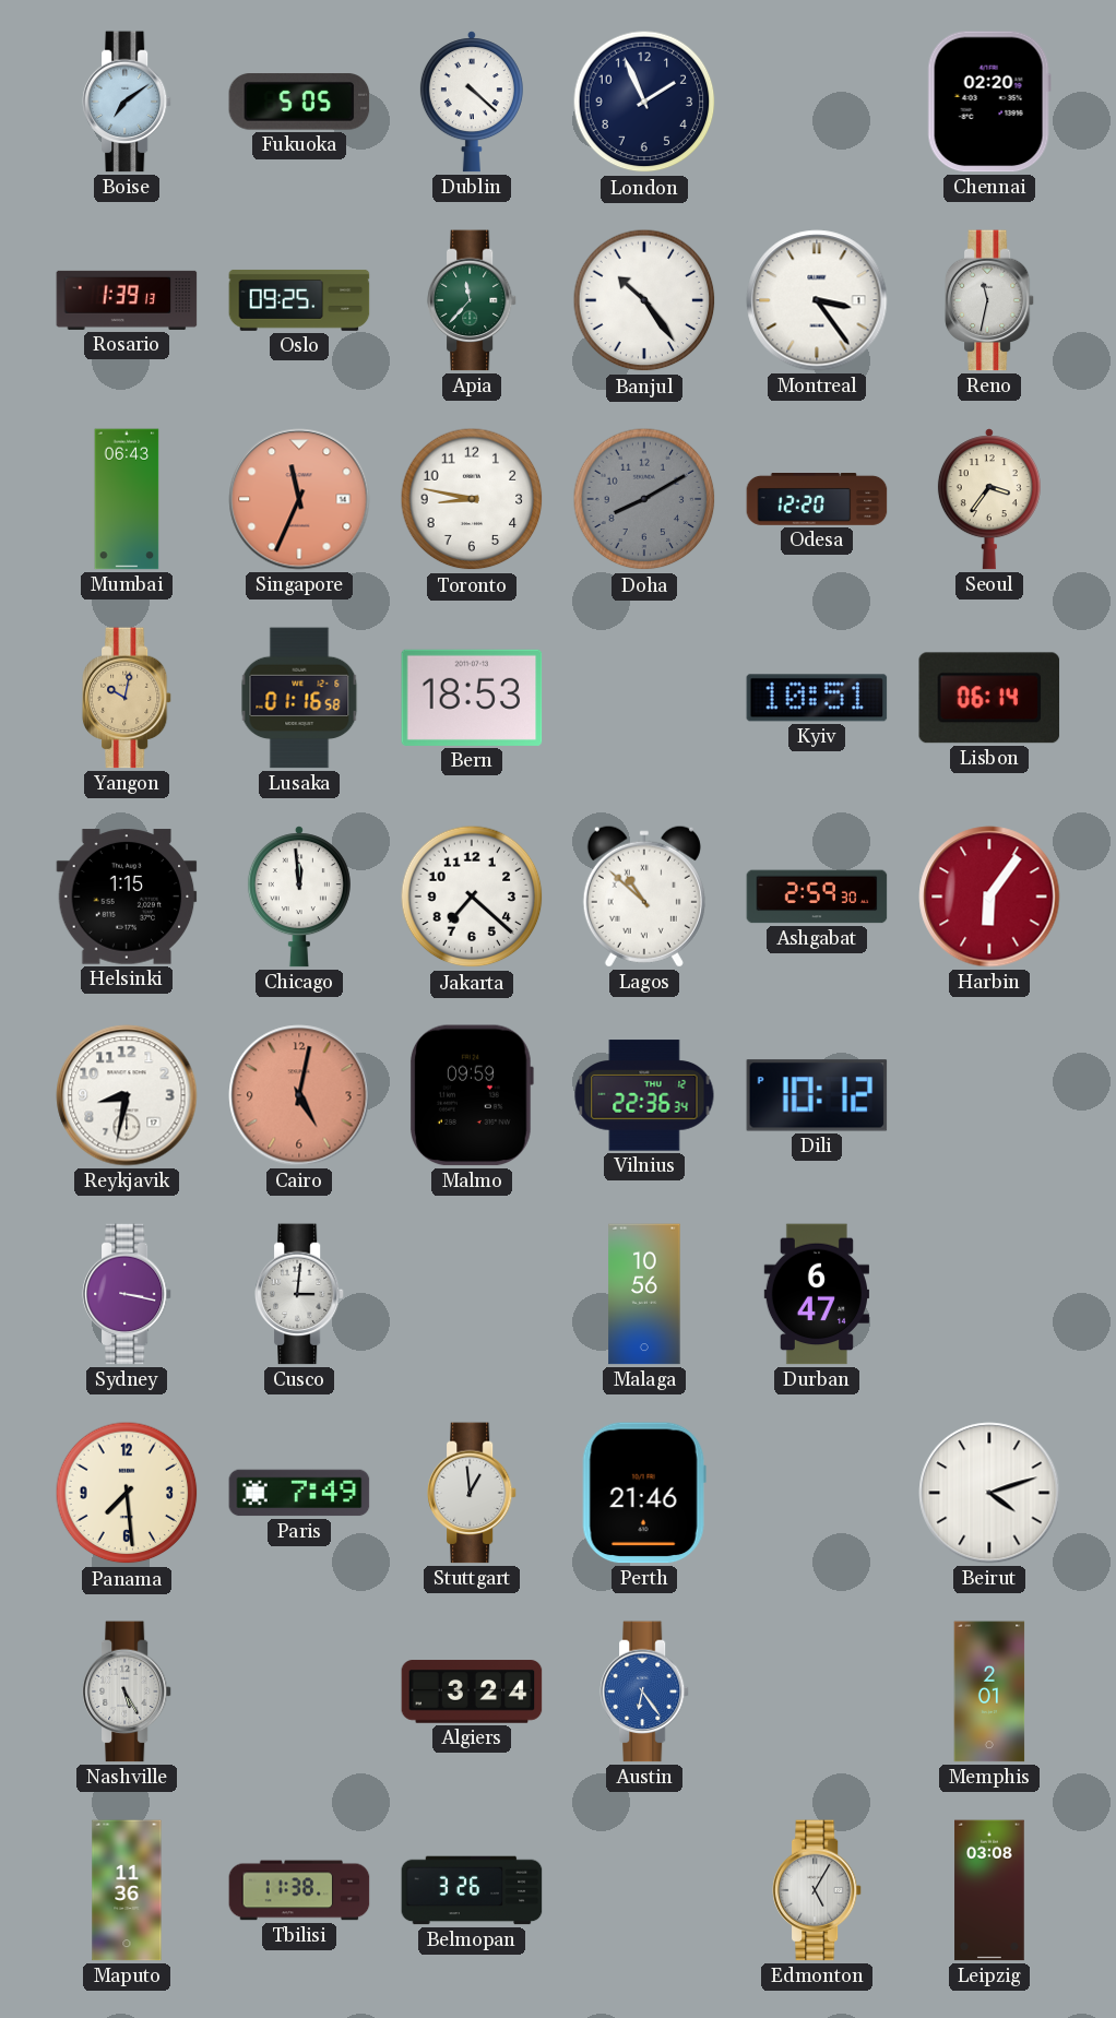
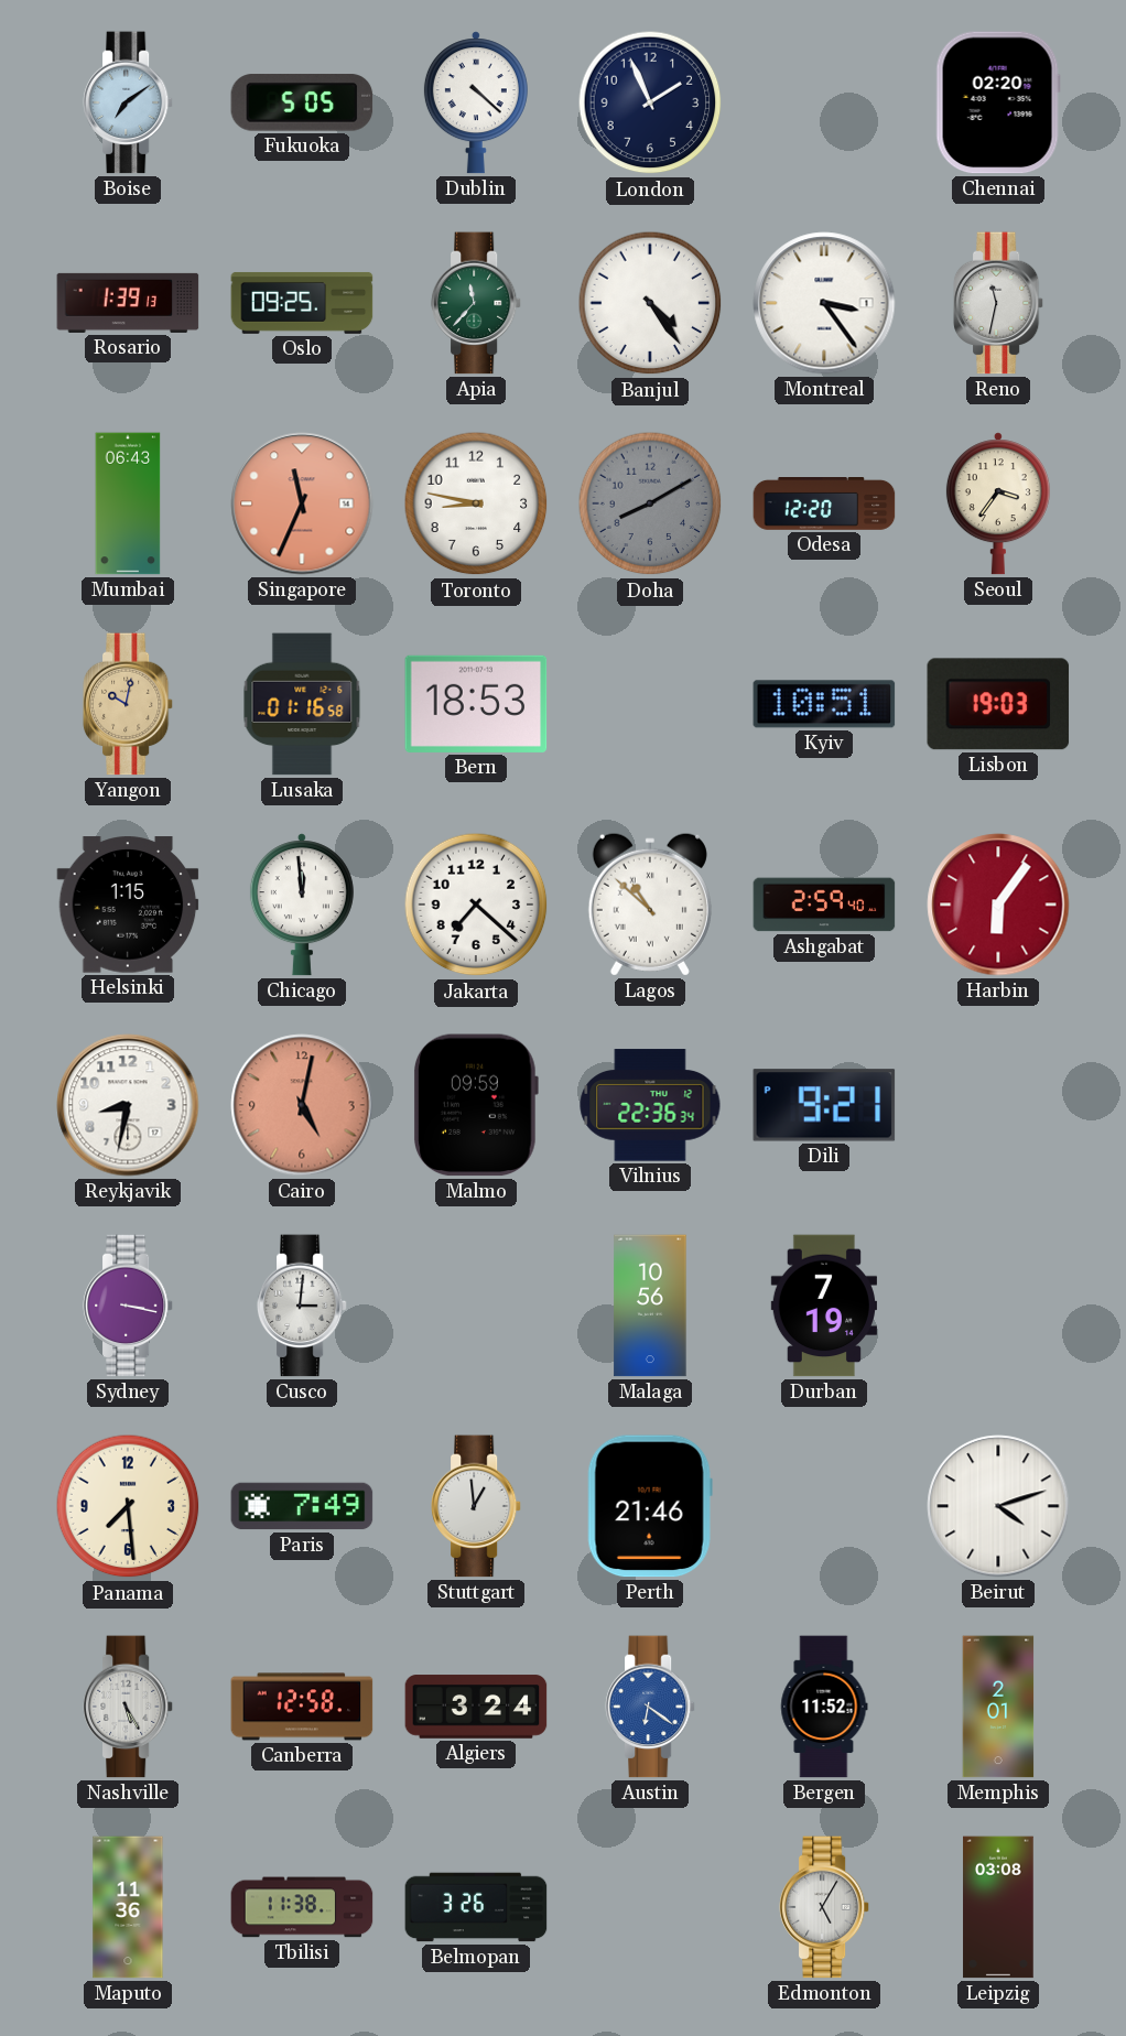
Banjul: 10:24 -> 4:24 (650, 303)
Lisbon: 06:14 -> 19:03 (998, 704)
Ashgabat: 2:59:30 -> 2:59:40 (824, 905)
Dili: 10:12 -> 9:21 (824, 1105)
Durban: 6:47 -> 7:19 (823, 1306)
Canberra: none -> 12:58 (302, 1707)
Austin: 6:24 -> 6:21 (650, 1707)
Bergen: none -> 11:52 (824, 1707)
